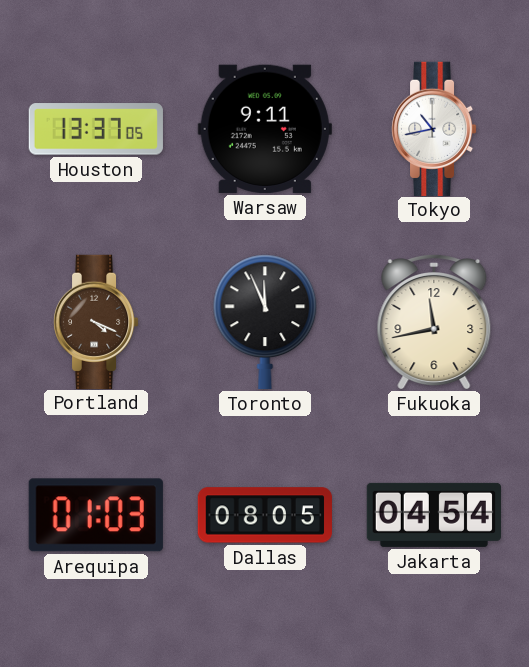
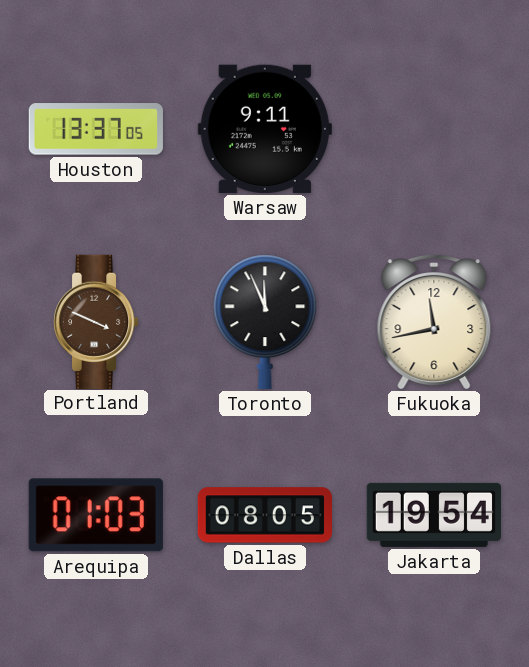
Tokyo: 10:43 -> none (434, 128)
Portland: 4:19 -> 3:49 (96, 321)
Jakarta: 04:54 -> 19:54 (433, 515)
